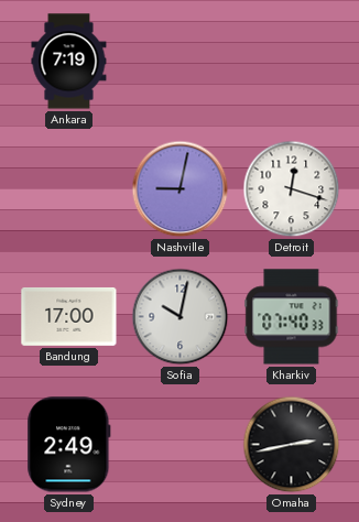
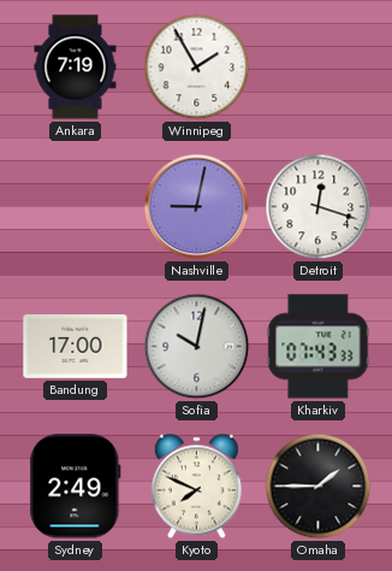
Winnipeg: none -> 1:55 (197, 67)
Kharkiv: 07:40 -> 07:43 (319, 347)
Kyoto: none -> 7:49 (196, 487)
Omaha: 2:43 -> 1:45 (319, 487)
